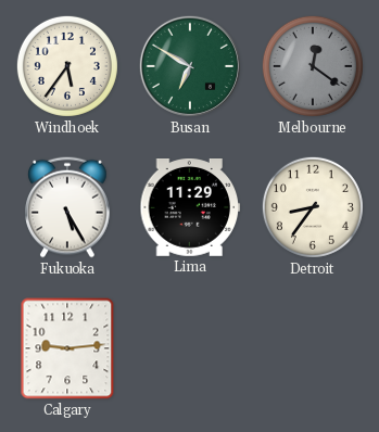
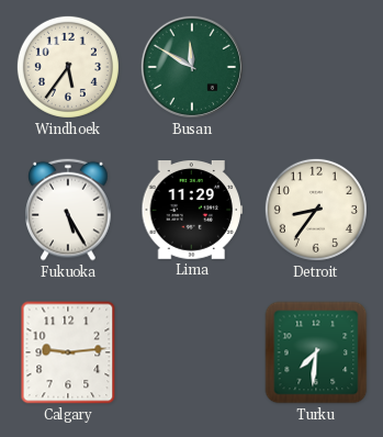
Busan: 6:50 -> 11:50 (192, 67)
Melbourne: 12:21 -> none (313, 66)
Turku: none -> 7:31 (316, 352)
